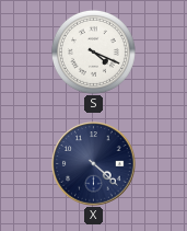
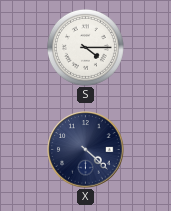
S: 4:19 -> 4:15 (85, 47)
